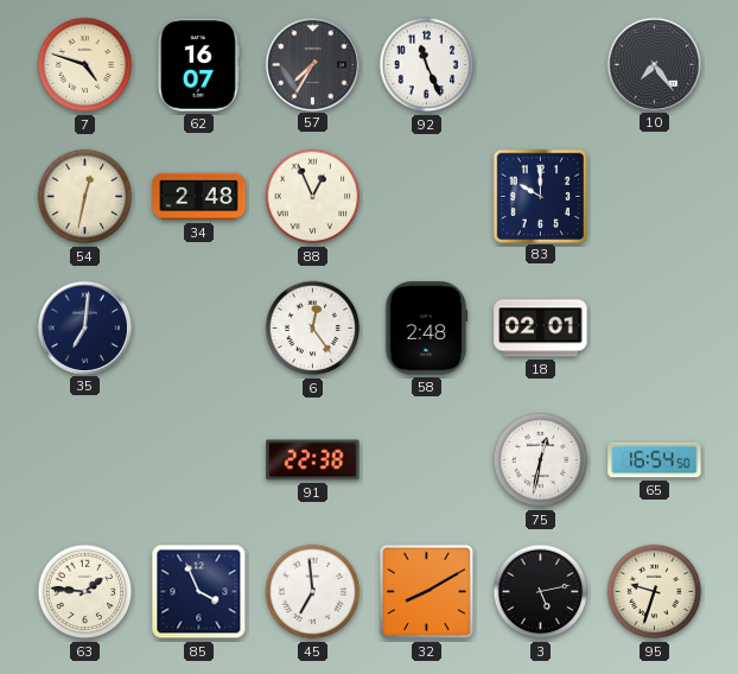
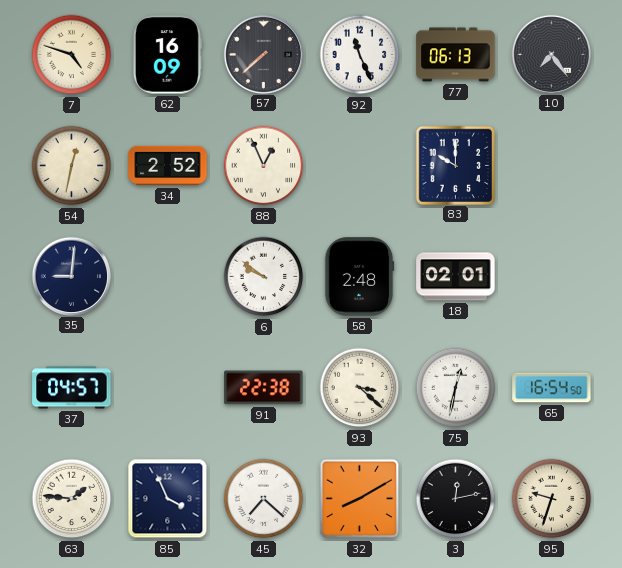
62: 16:07 -> 16:09 (167, 55)
57: 7:35 -> 7:38 (263, 54)
77: none -> 06:13 (456, 55)
34: 2:48 -> 2:52 (168, 166)
35: 7:01 -> 9:01 (71, 276)
6: 12:24 -> 9:51 (264, 277)
37: none -> 04:57 (72, 388)
93: none -> 3:22 (360, 388)
45: 6:59 -> 7:22 (264, 499)
3: 5:13 -> 12:13 (456, 499)
